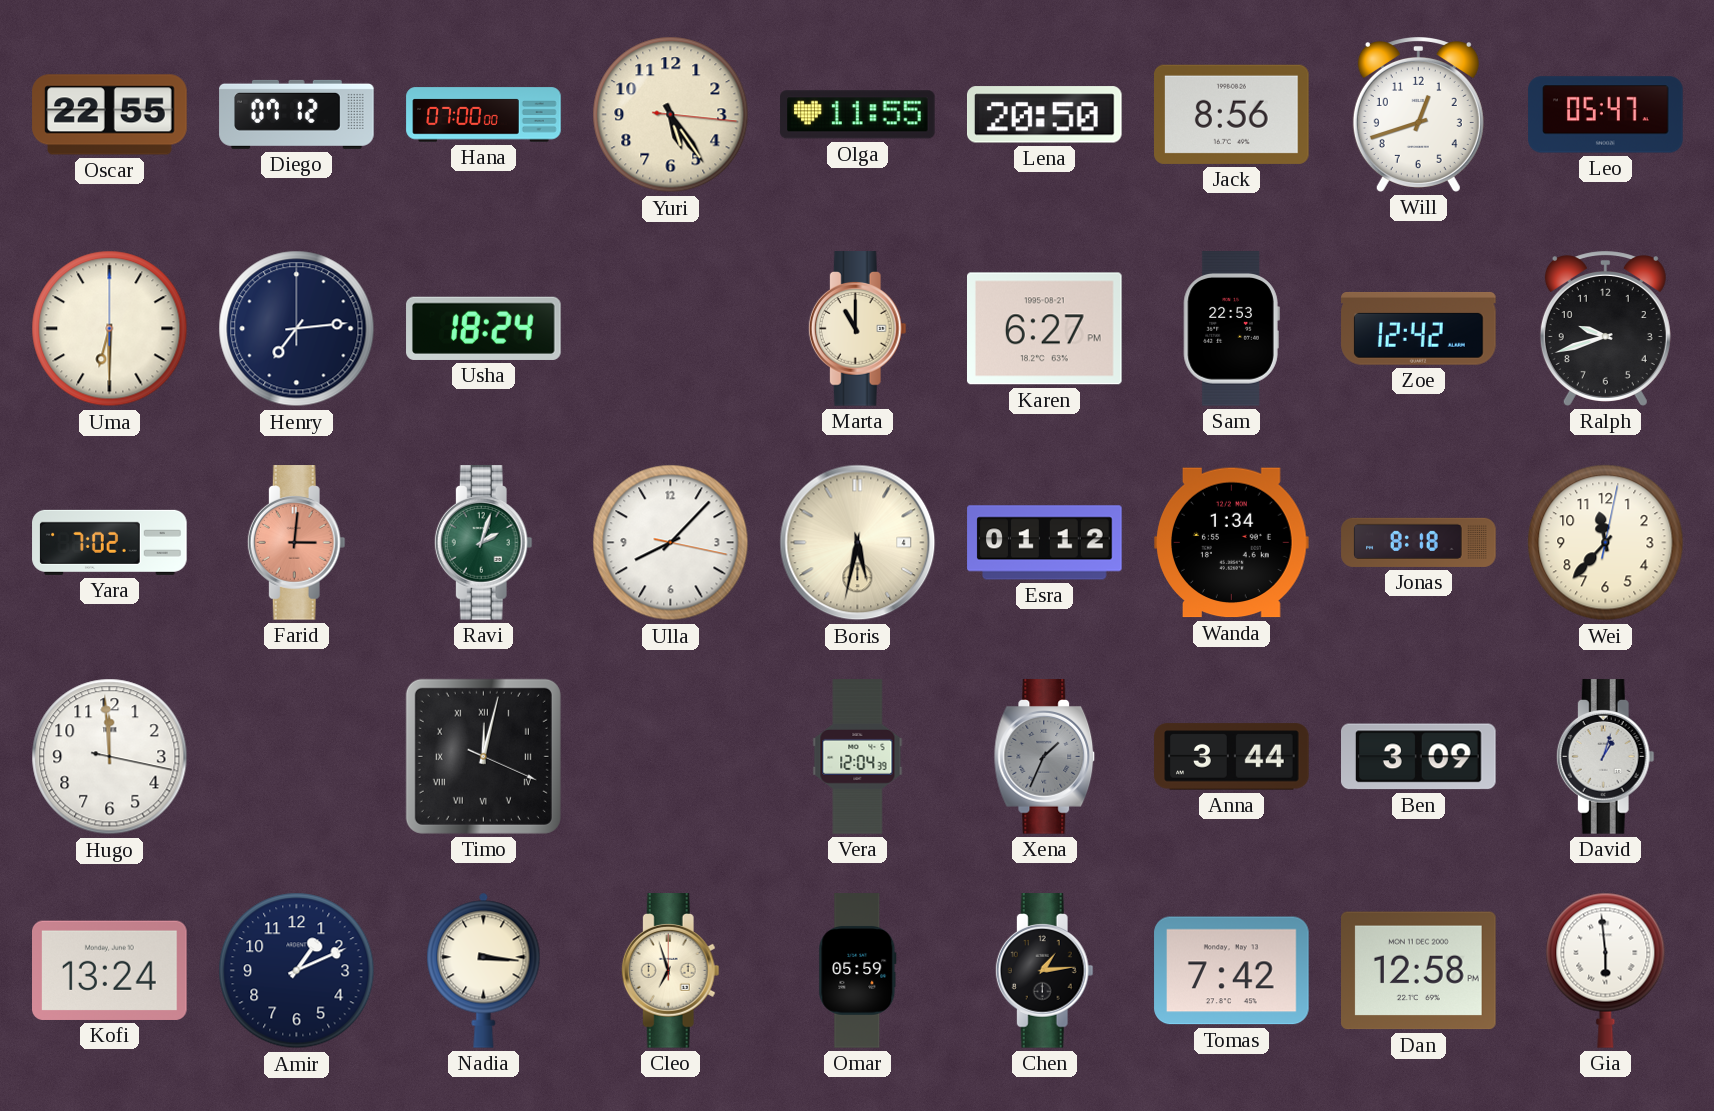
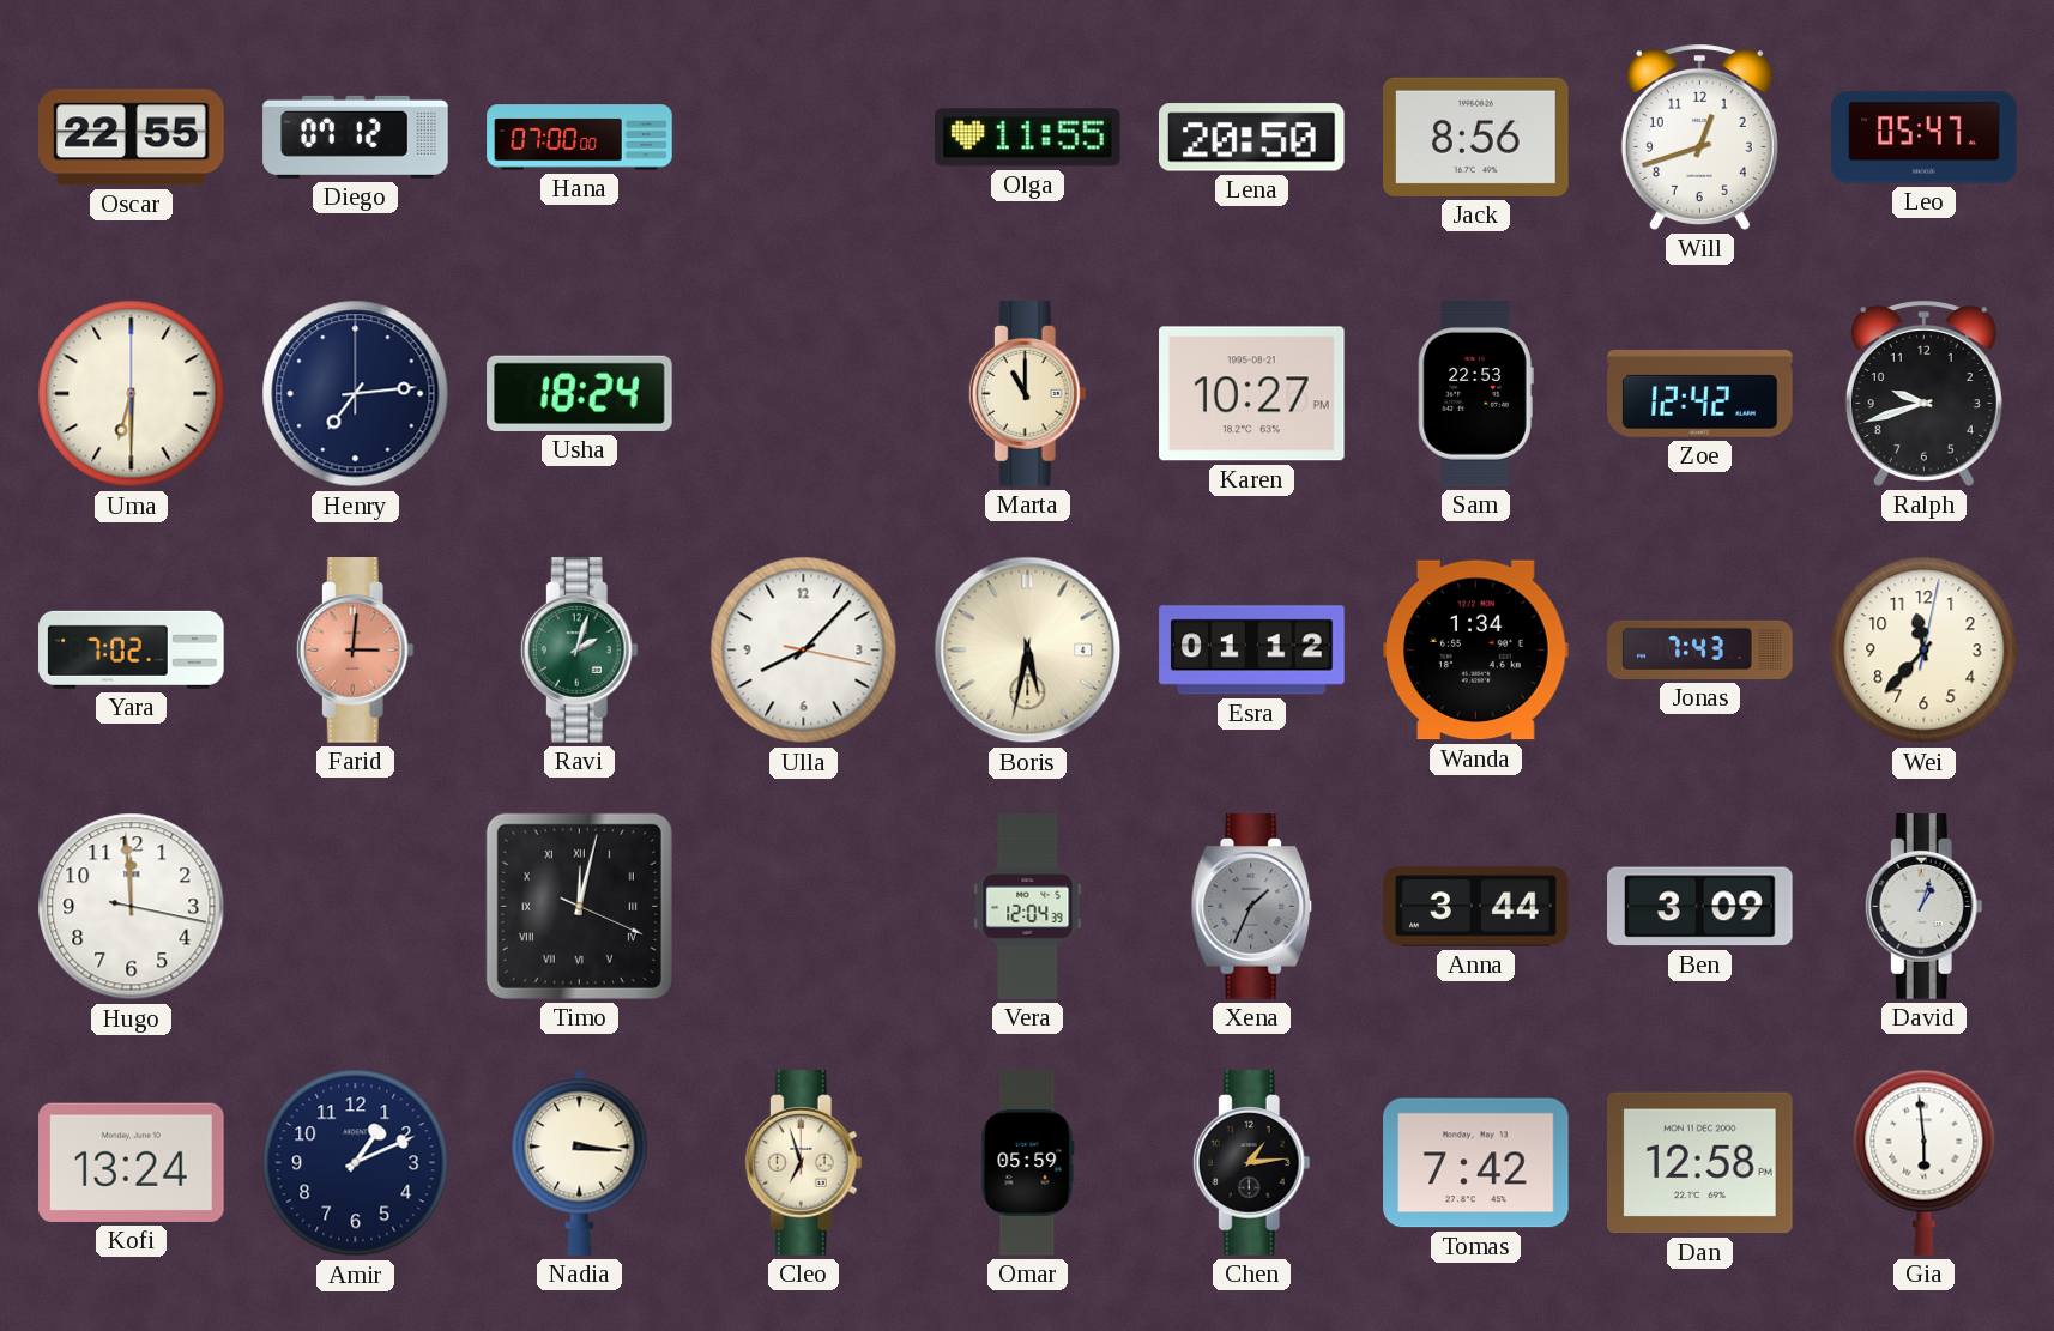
Yuri: 5:24 -> none (671, 115)
Karen: 6:27 -> 10:27 (1252, 394)
Jonas: 8:18 -> 7:43 (1700, 649)
